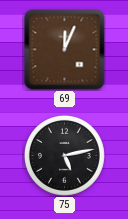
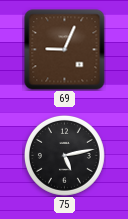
69: 12:04 -> 9:04 (65, 50)
